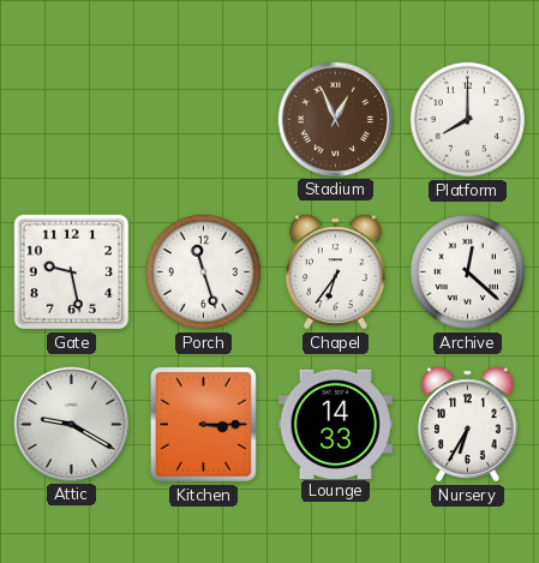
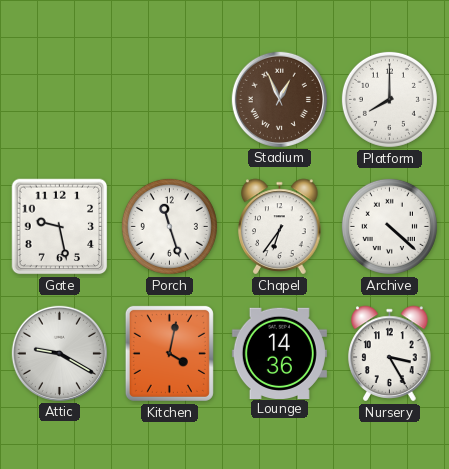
Archive: 12:22 -> 4:22 (389, 226)
Kitchen: 3:15 -> 4:02 (169, 353)
Lounge: 14:33 -> 14:36 (279, 353)
Nursery: 6:35 -> 3:25 (390, 354)
